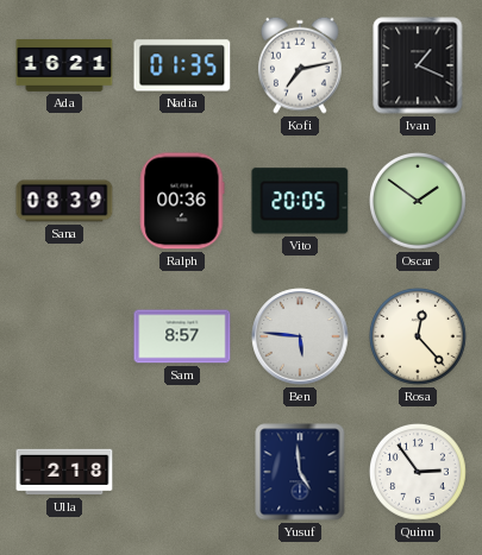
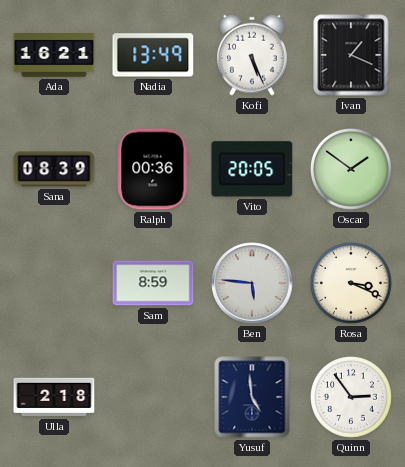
Nadia: 01:35 -> 13:49 (153, 55)
Kofi: 7:13 -> 5:26 (252, 55)
Sam: 8:57 -> 8:59 (153, 283)
Rosa: 12:23 -> 3:19 (352, 284)
